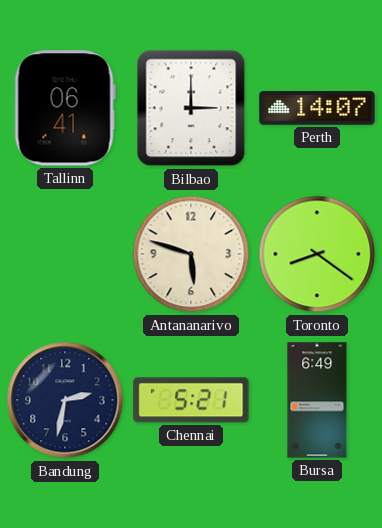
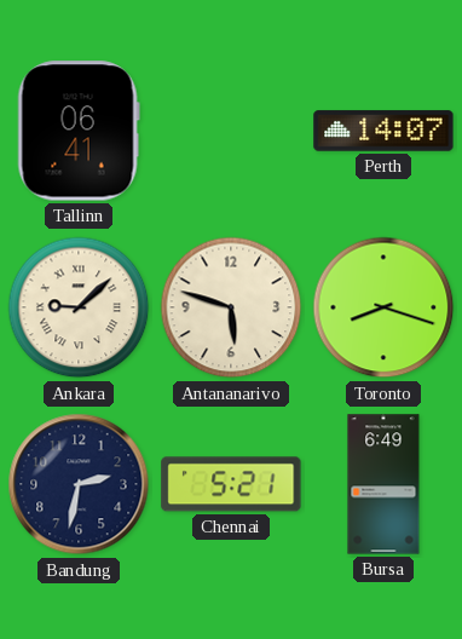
Bilbao: 3:00 -> none (191, 108)
Ankara: none -> 9:08 (79, 307)
Toronto: 8:21 -> 8:18 (383, 307)
